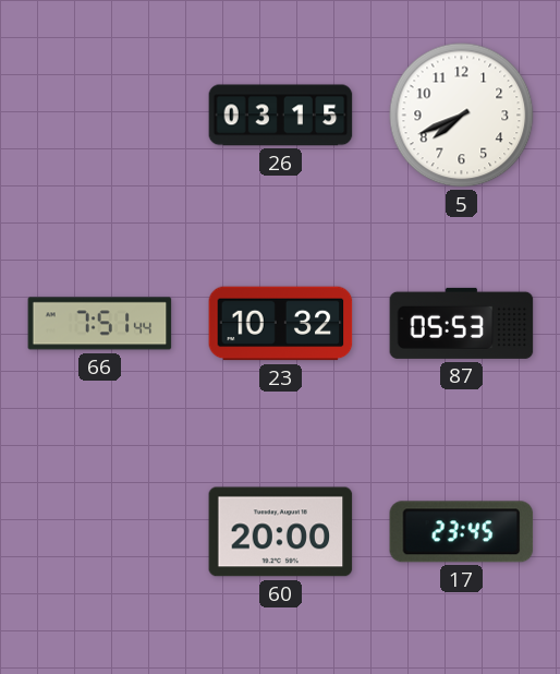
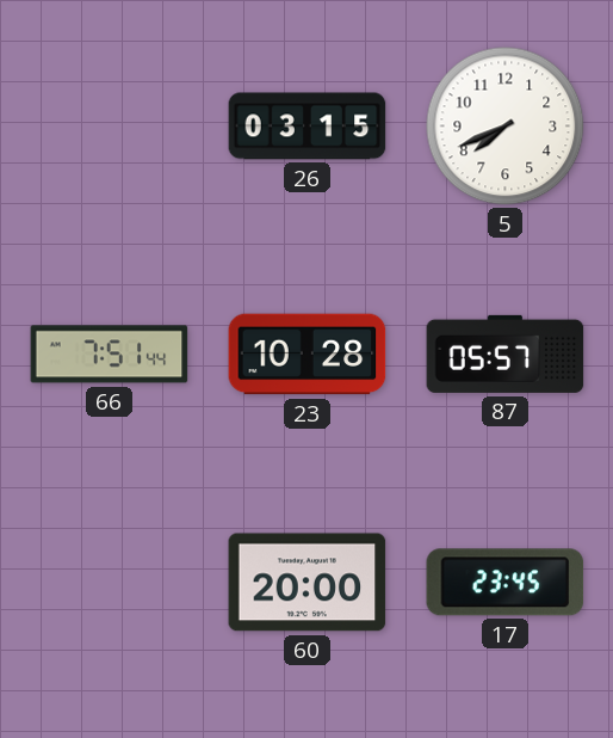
23: 10:32 -> 10:28 (308, 355)
87: 05:53 -> 05:57 (506, 353)
